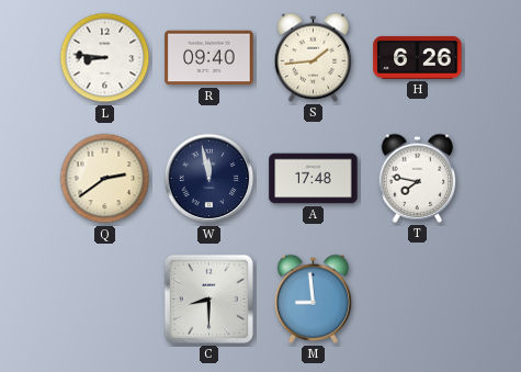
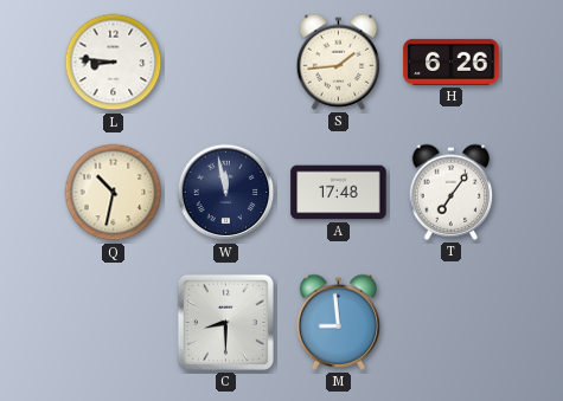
R: 09:40 -> none (209, 58)
Q: 2:39 -> 10:32 (114, 193)
T: 7:47 -> 7:06 (452, 192)
